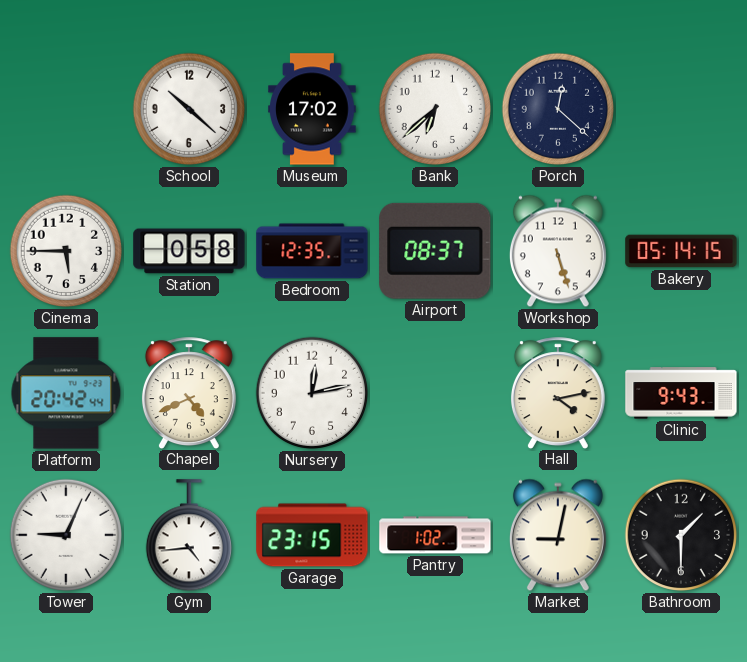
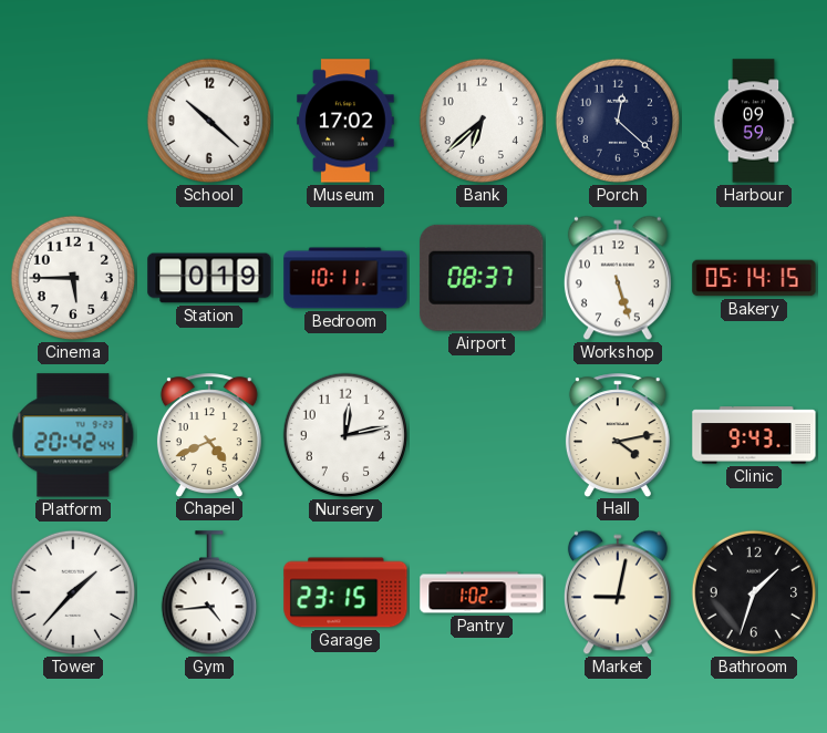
Harbour: none -> 09:59 (754, 121)
Station: 0:58 -> 0:19 (209, 278)
Bedroom: 12:35 -> 10:11 (345, 278)
Tower: 9:04 -> 1:37 (73, 592)
Bathroom: 1:30 -> 1:33 (754, 592)
